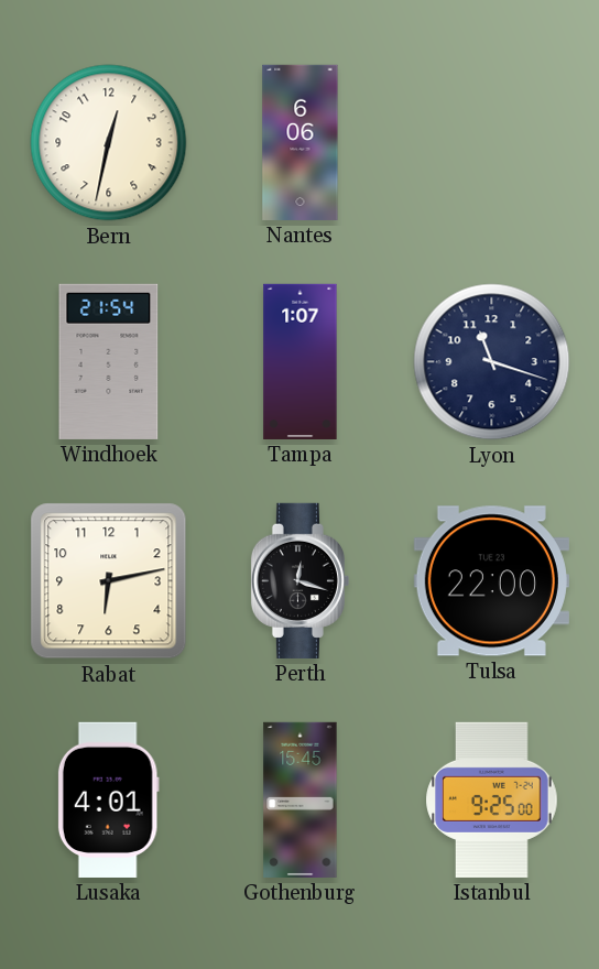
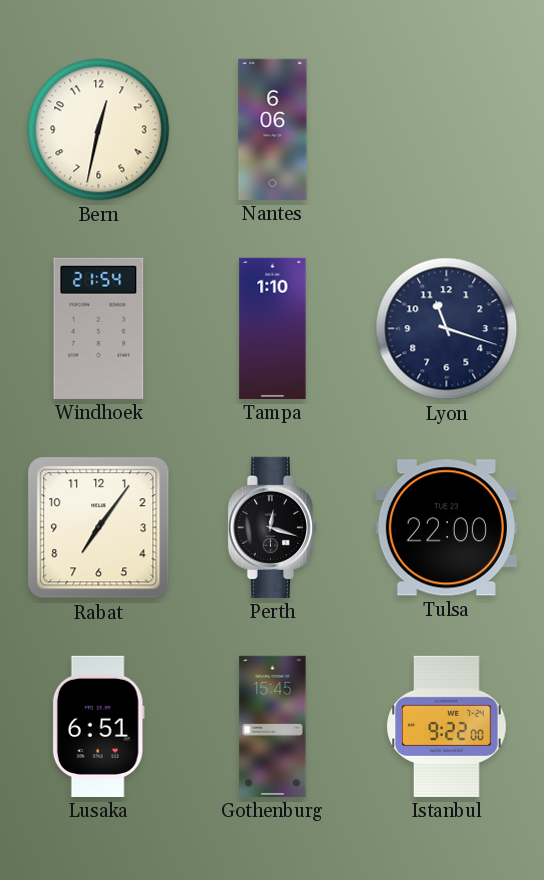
Tampa: 1:07 -> 1:10 (273, 328)
Rabat: 6:13 -> 7:06 (99, 528)
Lusaka: 4:01 -> 6:51 (98, 726)
Istanbul: 9:25 -> 9:22 (447, 726)
